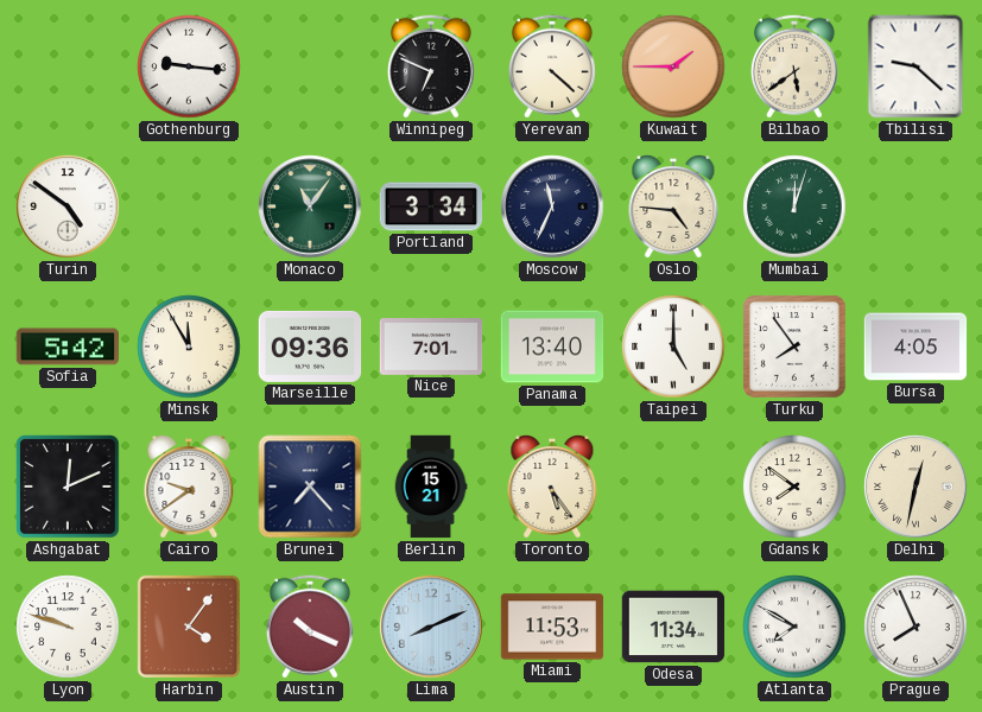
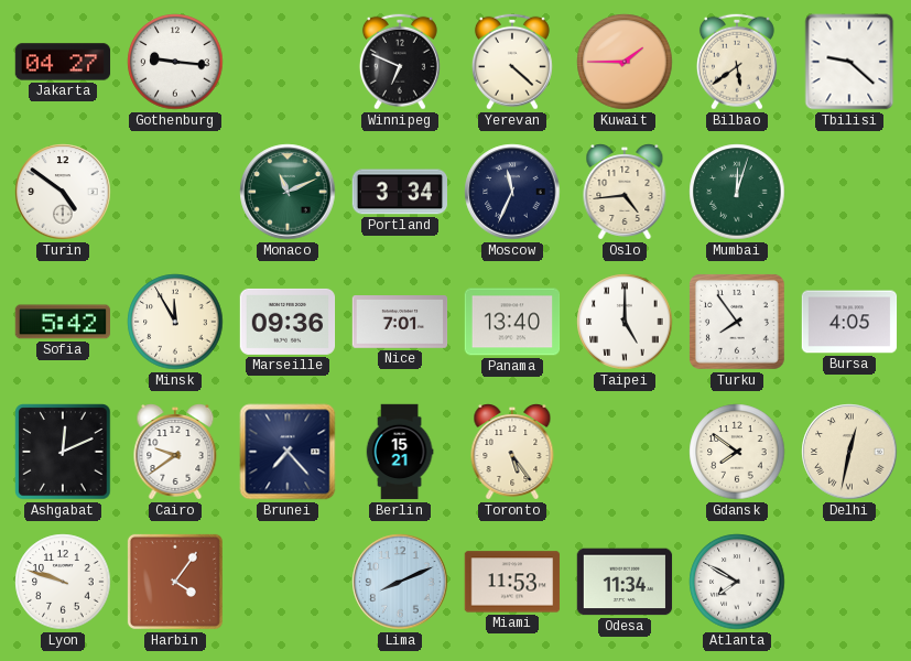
Jakarta: none -> 04:27 (63, 62)
Monaco: 11:06 -> 11:11 (288, 192)
Oslo: 4:46 -> 4:44 (625, 193)
Austin: 10:19 -> none (310, 627)
Prague: 7:56 -> none (916, 627)
